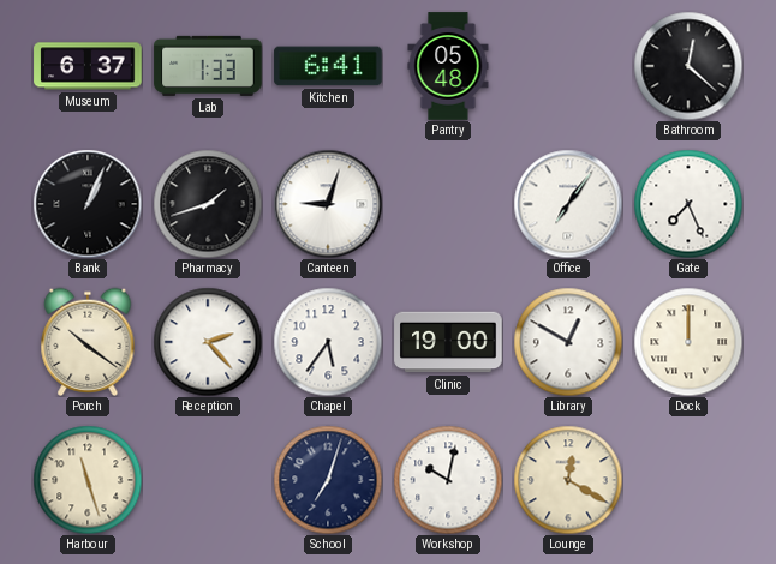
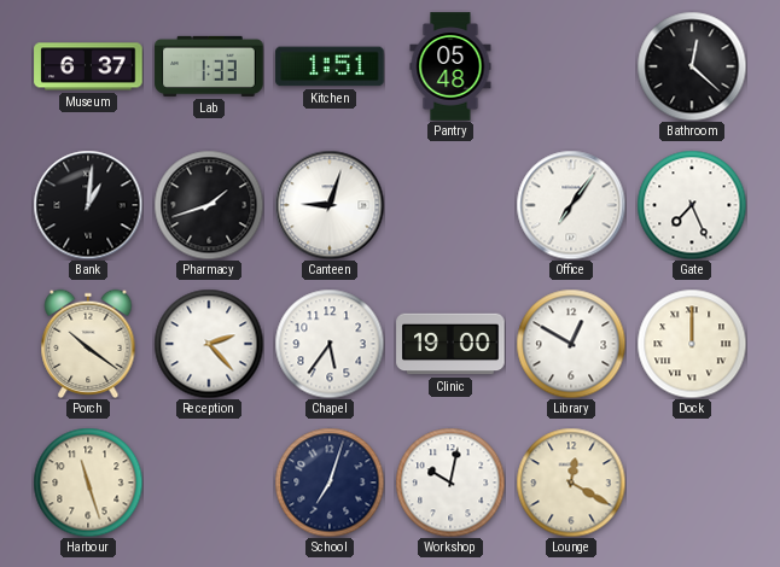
Kitchen: 6:41 -> 1:51 (330, 66)
Bank: 1:04 -> 1:01 (88, 205)
